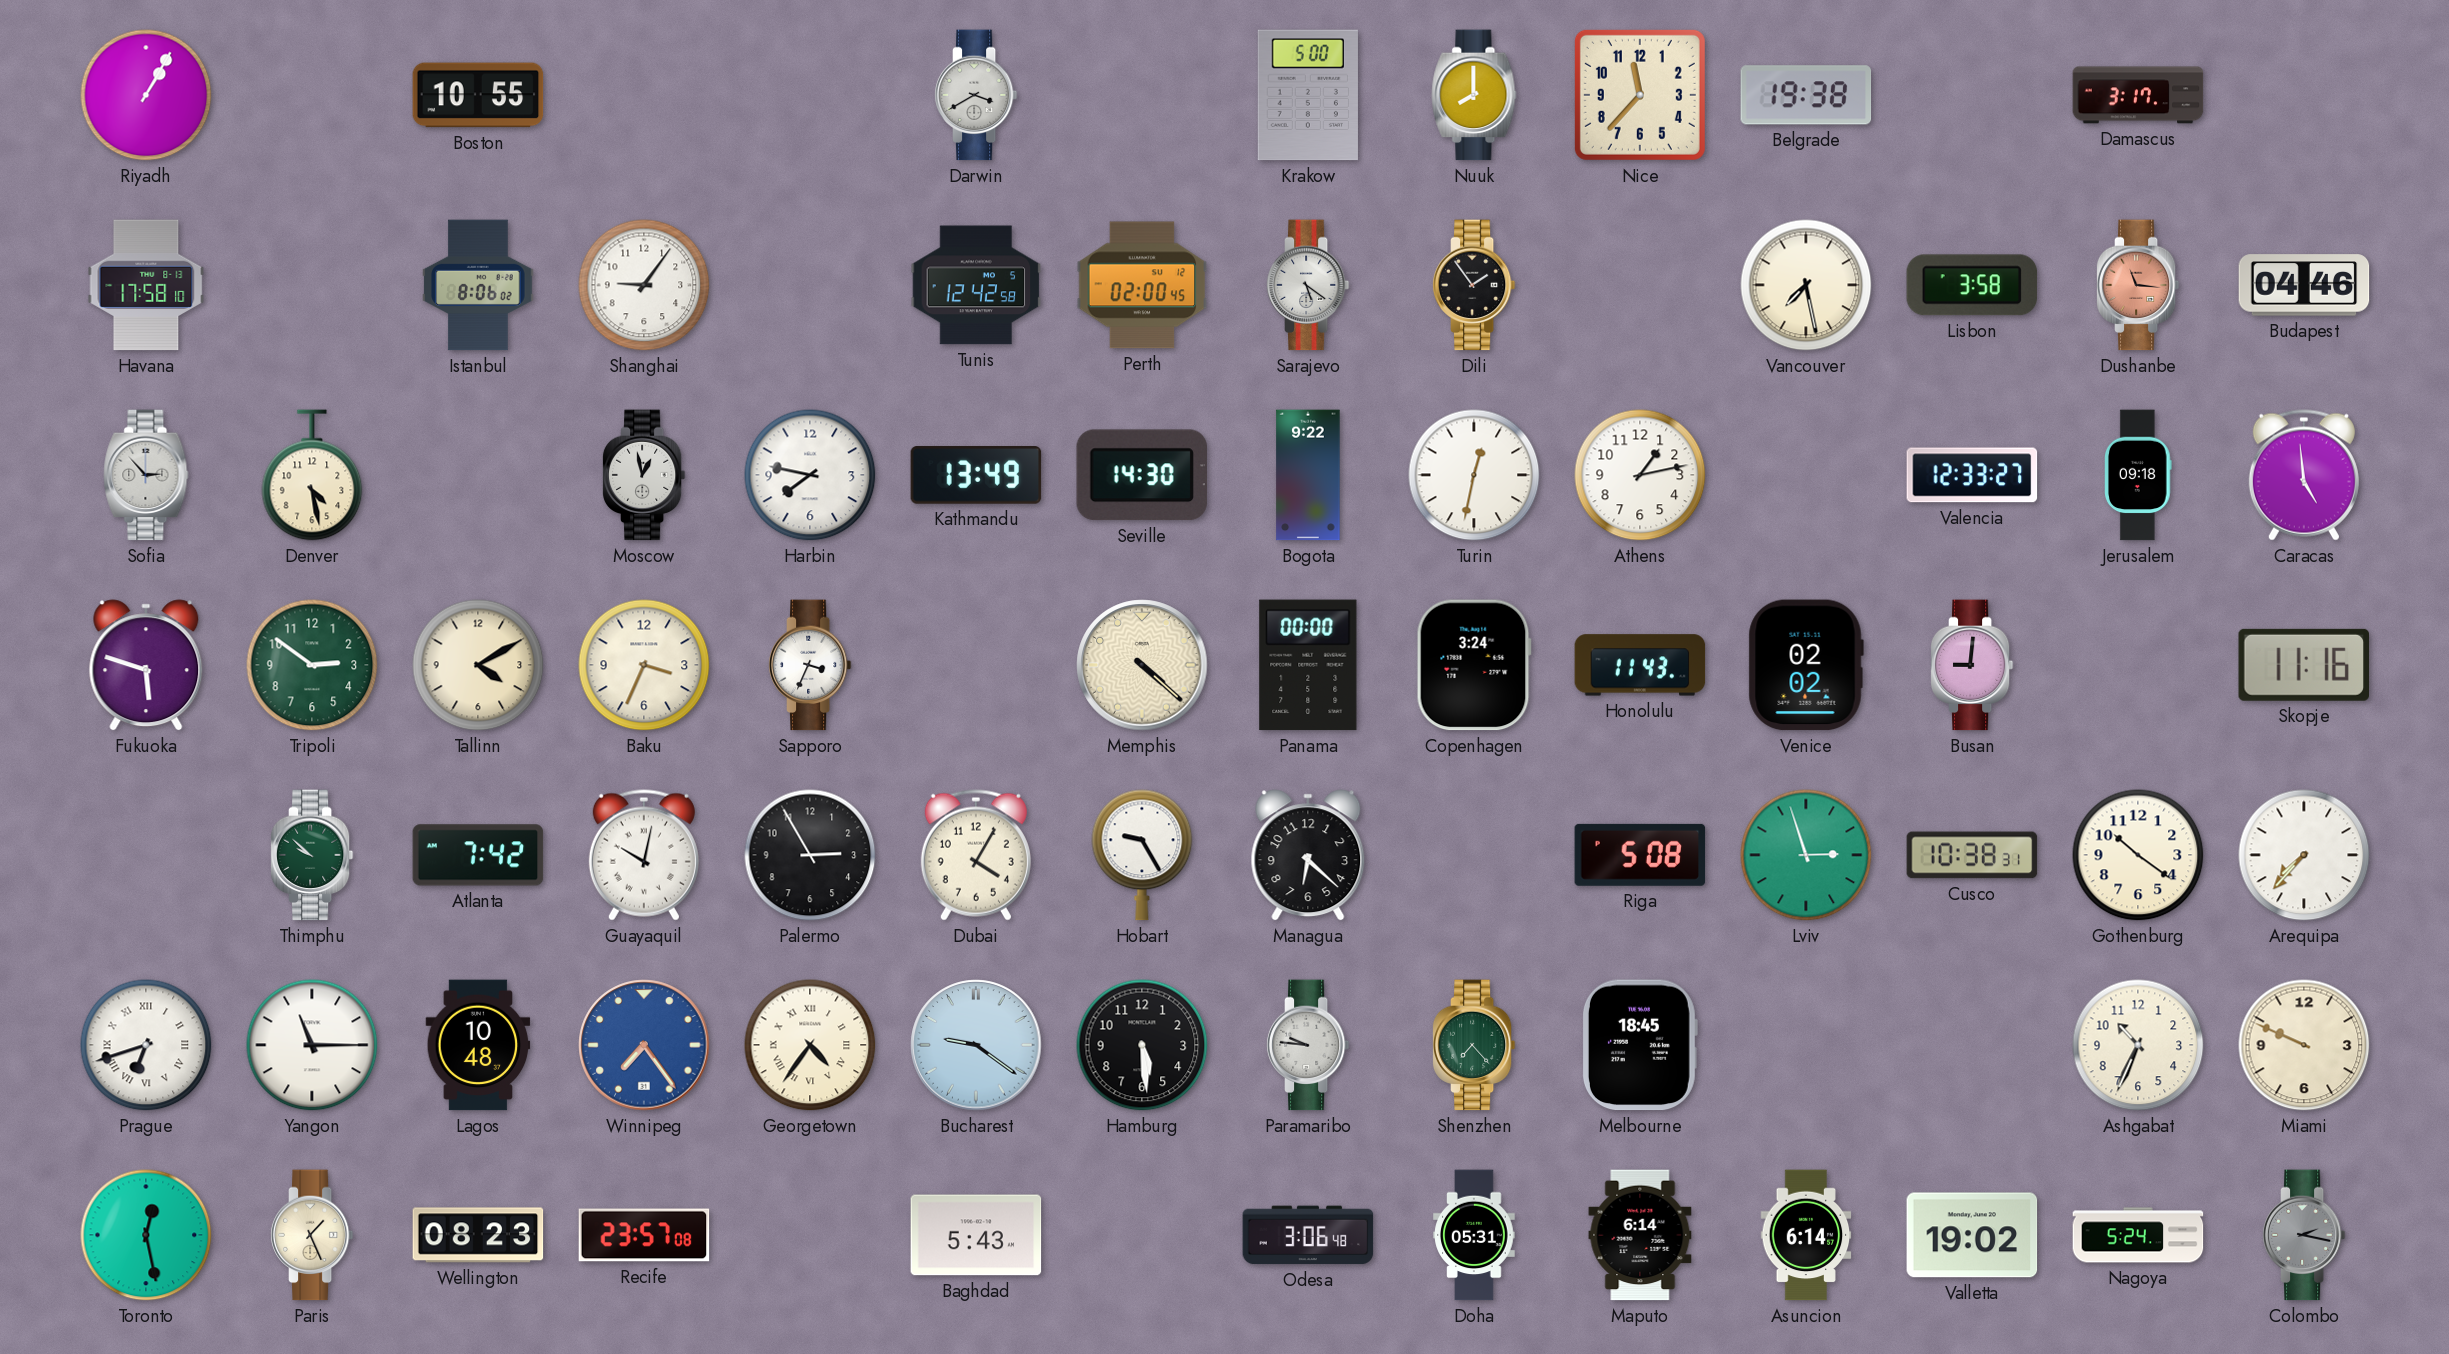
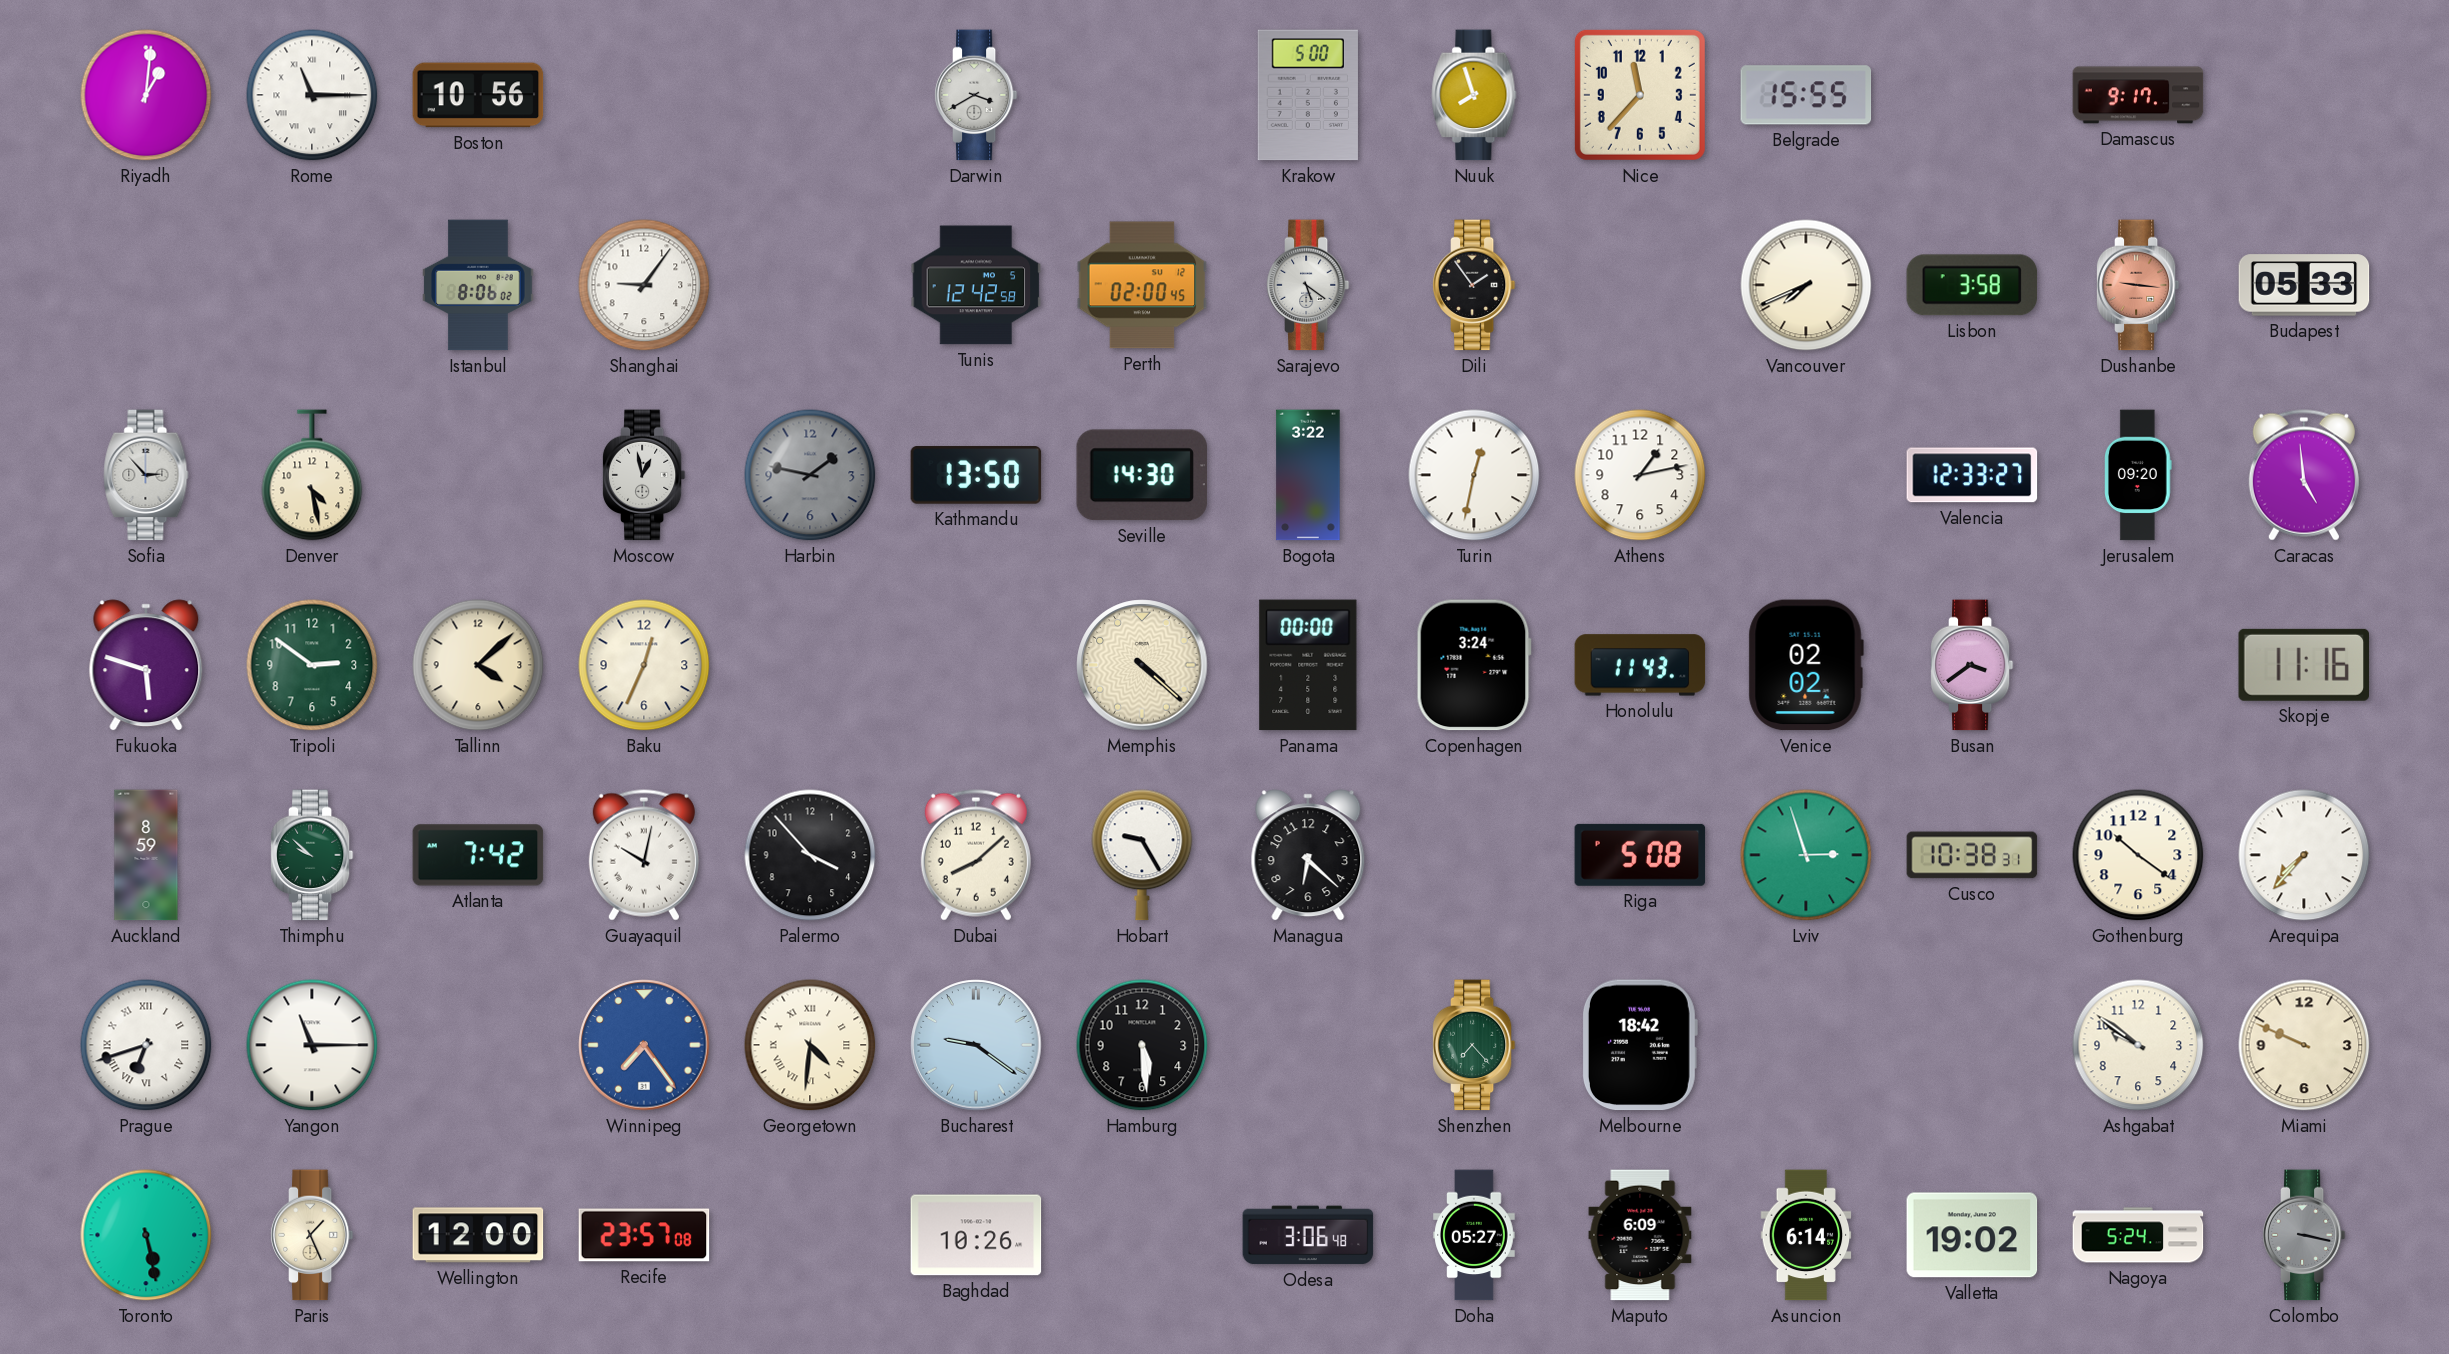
Riyadh: 1:05 -> 1:01 (146, 95)
Rome: none -> 11:15 (312, 95)
Boston: 10:55 -> 10:56 (478, 95)
Nuuk: 8:00 -> 7:57 (1474, 95)
Belgrade: 19:38 -> 15:55 (1806, 95)
Damascus: 3:17 -> 9:17 (2138, 95)
Havana: 17:58 -> none (146, 285)
Vancouver: 7:28 -> 7:41 (1806, 285)
Dushanbe: 11:16 -> 9:16 (2138, 285)
Budapest: 04:46 -> 05:33 (2304, 285)
Harbin: 7:47 -> 1:47 (810, 475)
Harbin dial: white -> grey (810, 475)
Kathmandu: 13:49 -> 13:50 (976, 475)
Bogota: 9:22 -> 3:22 (1308, 475)
Jerusalem: 09:18 -> 09:20 (2139, 475)
Tallinn: 4:10 -> 4:08 (478, 665)
Baku: 3:34 -> 12:34 (644, 665)
Sapporo: 3:34 -> none (810, 665)
Busan: 9:01 -> 3:39 (1972, 665)
Auckland: none -> 8:59 (146, 855)
Palermo: 2:55 -> 3:53 (810, 855)
Dubai: 4:05 -> 8:08 (976, 855)
Lagos: 10:48 -> none (478, 1045)
Georgetown: 4:36 -> 4:31 (810, 1045)
Paramaribo: 9:46 -> none (1308, 1045)
Melbourne: 18:45 -> 18:42 (1639, 1045)
Ashgabat: 10:34 -> 9:51 (2138, 1045)
Toronto: 12:28 -> 5:28 (146, 1235)
Wellington: 08:23 -> 12:00 (478, 1235)
Baghdad: 5:43 -> 10:26 (976, 1235)
Doha: 05:31 -> 05:27 (1474, 1235)
Maputo: 6:14 -> 6:09 (1640, 1235)
Colombo: 2:17 -> 3:17 (2304, 1235)
